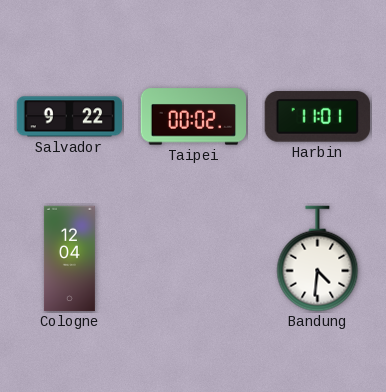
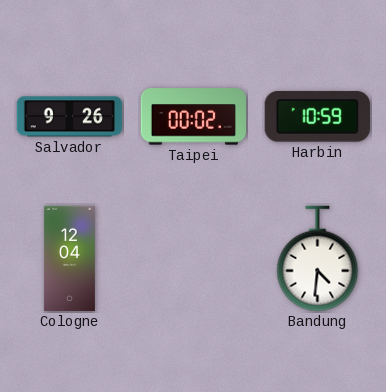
Salvador: 9:22 -> 9:26 (70, 117)
Harbin: 11:01 -> 10:59 (317, 117)
